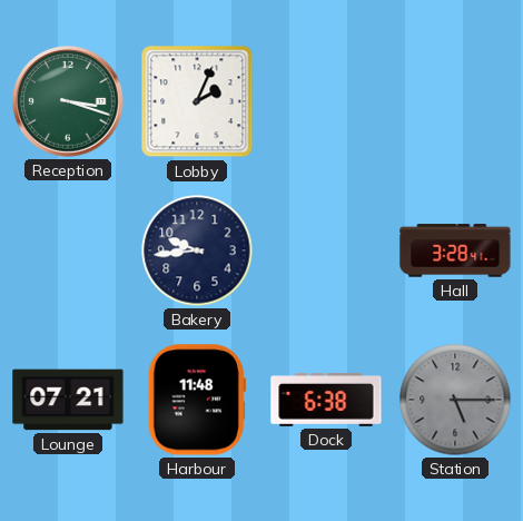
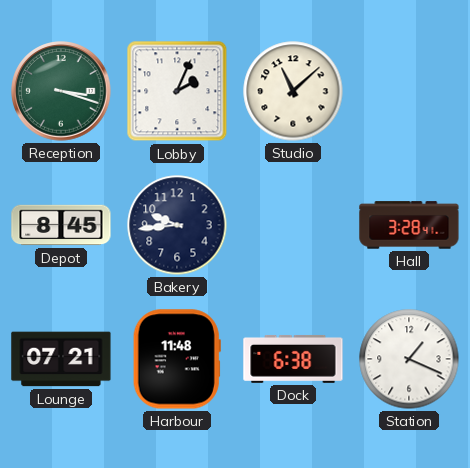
Studio: none -> 11:08 (293, 91)
Depot: none -> 8:45 (61, 225)
Station: 5:15 -> 1:19 (409, 359)
Station dial: grey -> white (409, 359)
